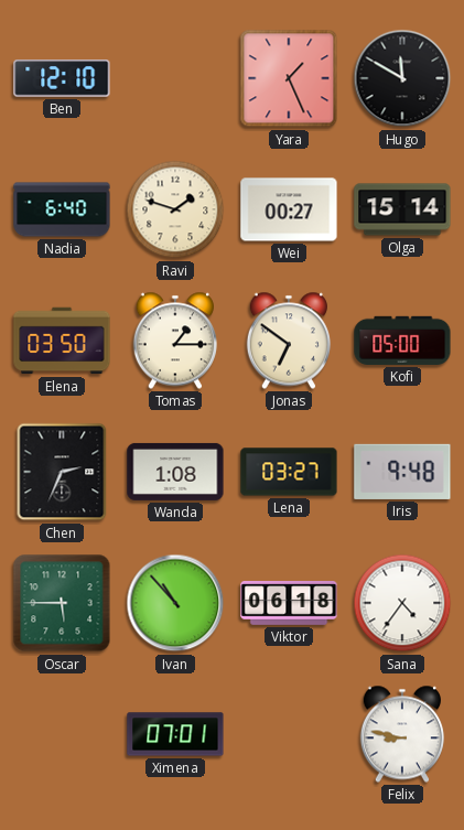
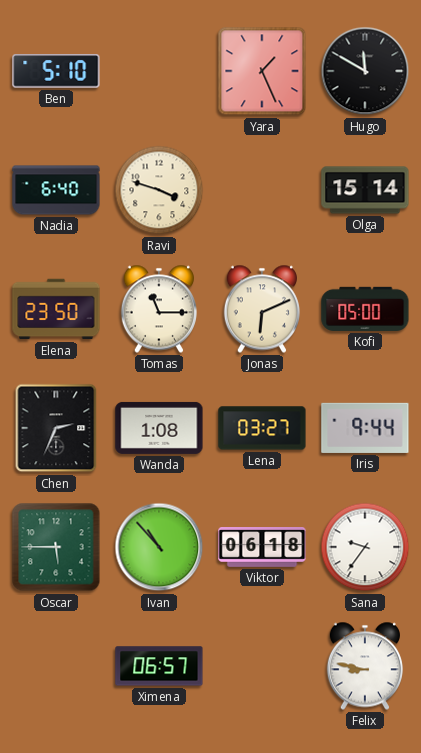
Ben: 12:10 -> 5:10 (56, 71)
Ravi: 1:48 -> 3:48 (159, 190)
Wei: 00:27 -> none (289, 209)
Elena: 03:50 -> 23:50 (56, 309)
Tomas: 1:15 -> 11:15 (158, 309)
Jonas: 6:51 -> 6:11 (261, 309)
Iris: 9:48 -> 9:44 (365, 428)
Sana: 4:36 -> 9:36 (365, 547)
Ximena: 07:01 -> 06:57 (159, 666)
